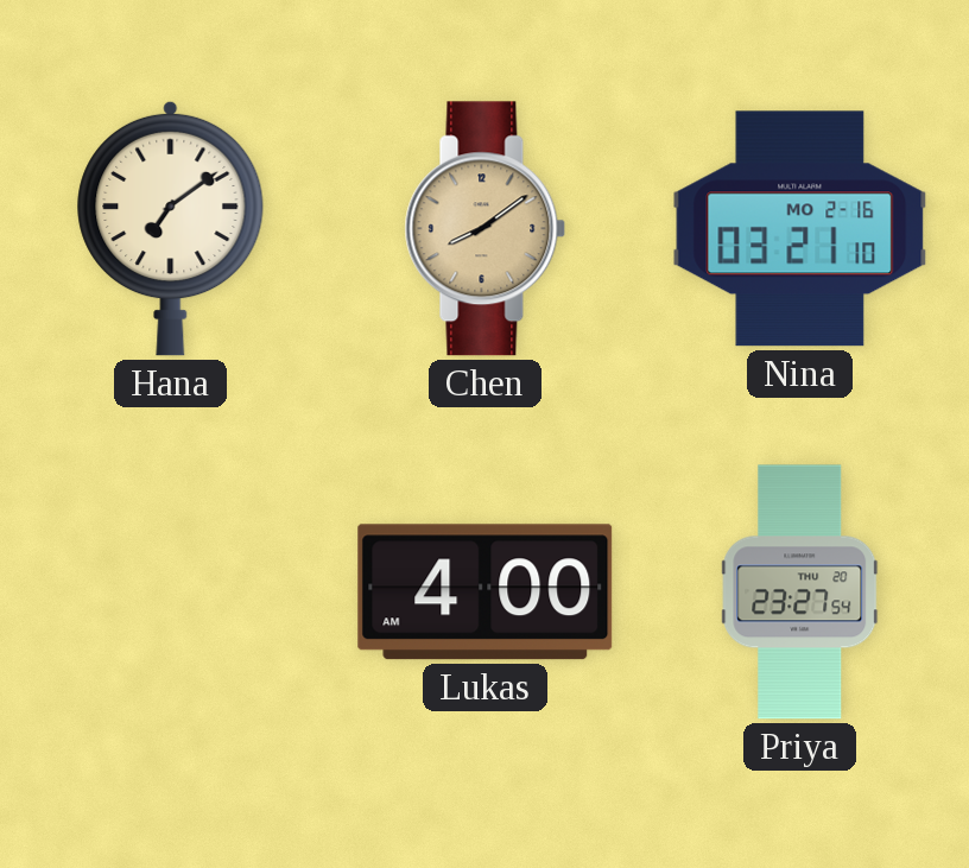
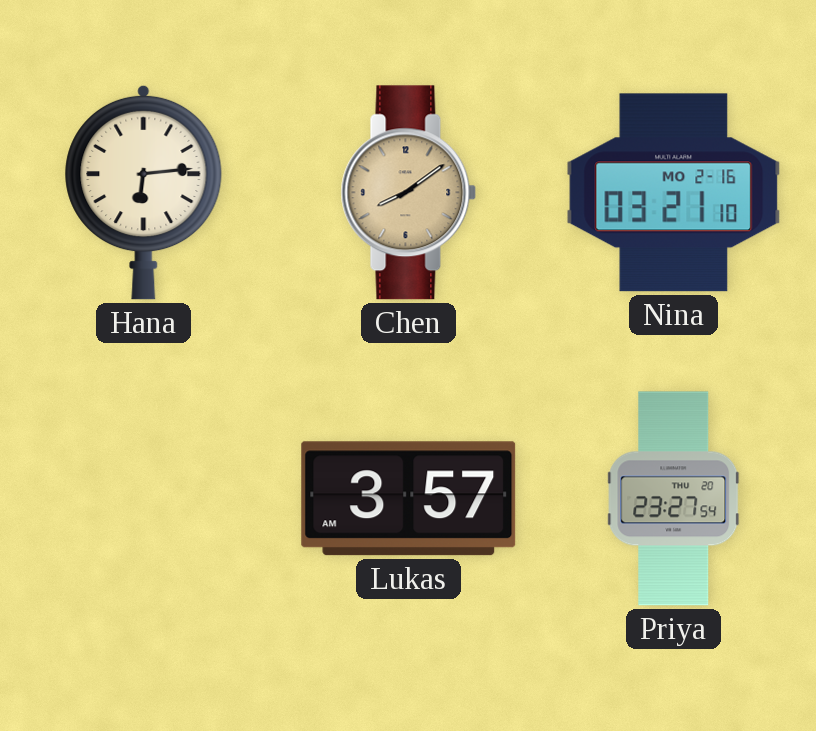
Hana: 7:09 -> 6:14 (144, 192)
Lukas: 4:00 -> 3:57 (409, 499)
